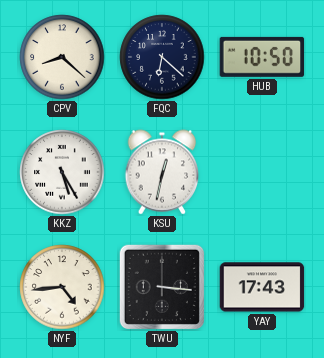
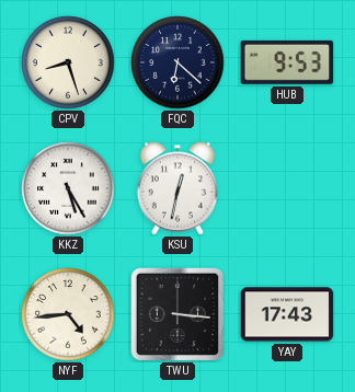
CPV: 8:22 -> 8:27 (68, 62)
HUB: 10:50 -> 9:53 (287, 62)
